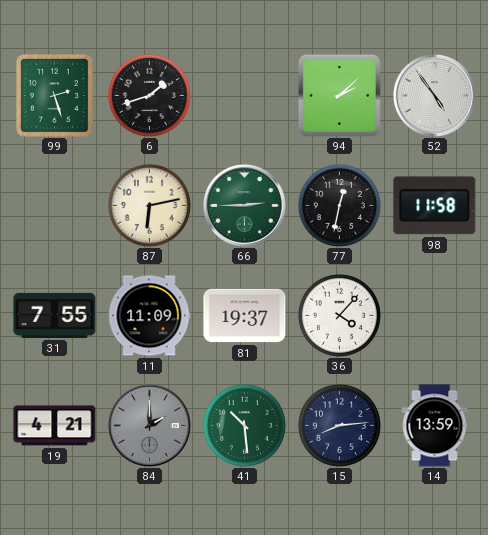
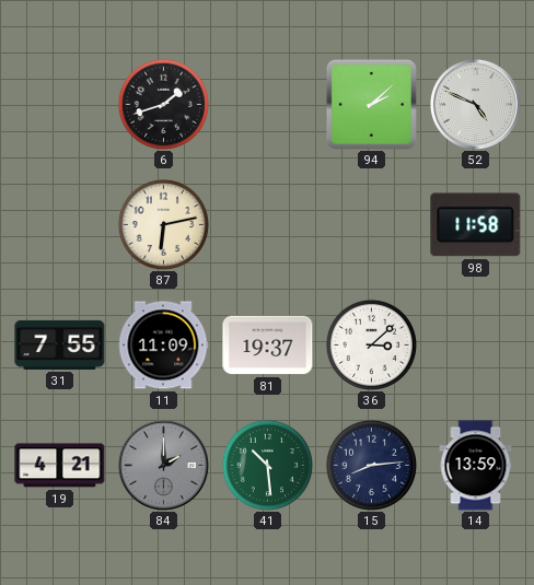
99: 2:27 -> none (54, 95)
52: 4:54 -> 4:49 (475, 104)
66: 2:45 -> none (244, 205)
77: 12:32 -> none (339, 205)
36: 4:07 -> 3:08 (371, 344)
